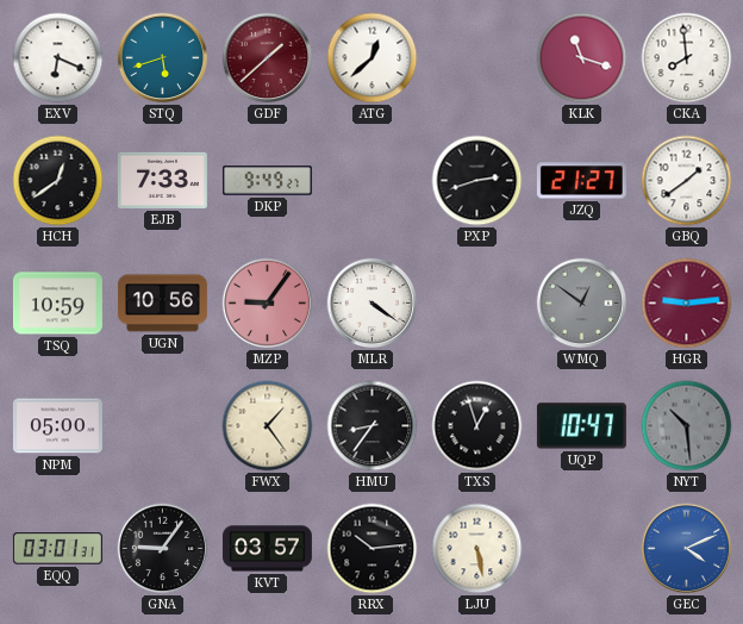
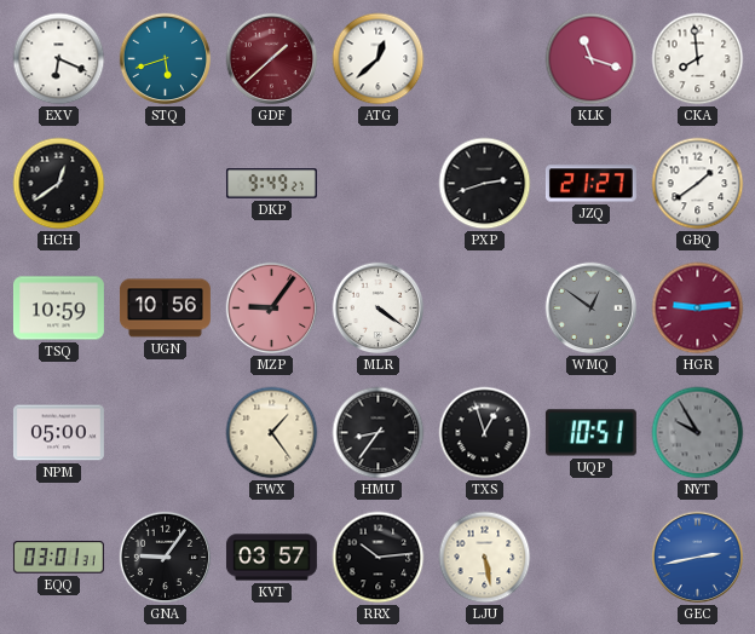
EJB: 7:33 -> none (162, 180)
UQP: 10:47 -> 10:51 (590, 433)
NYT: 10:29 -> 9:55 (698, 433)
GEC: 4:11 -> 2:43 (698, 558)
